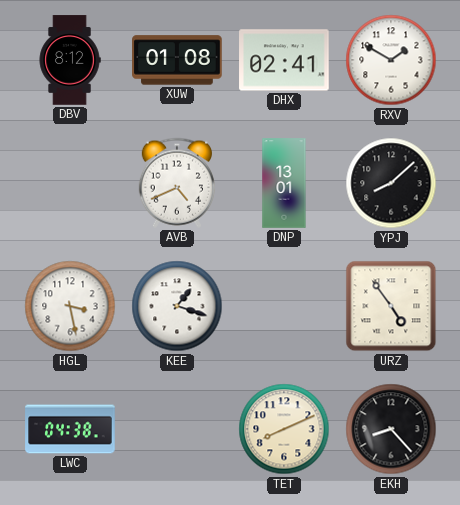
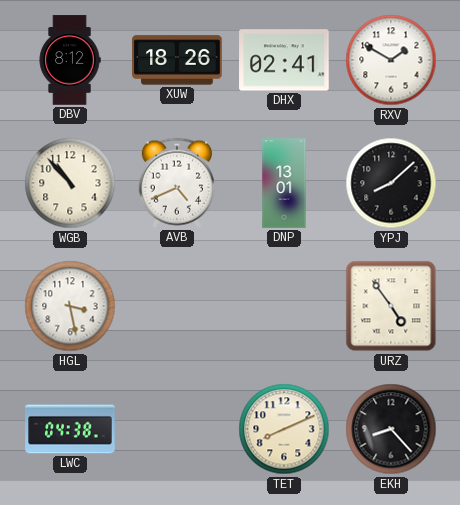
XUW: 01:08 -> 18:26 (177, 60)
WGB: none -> 10:53 (70, 183)
KEE: 1:18 -> none (177, 306)
